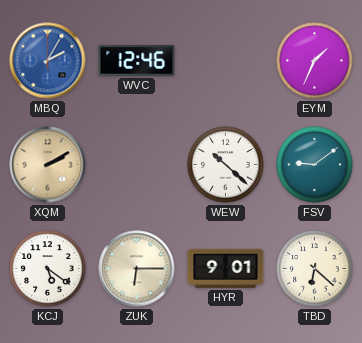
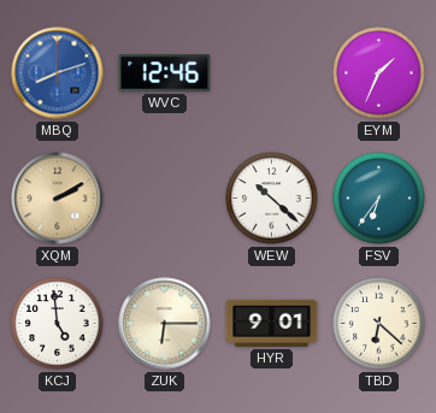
MBQ: 2:05 -> 8:12 (58, 73)
FSV: 9:09 -> 6:36 (379, 199)
KCJ: 5:21 -> 4:59 (58, 324)
